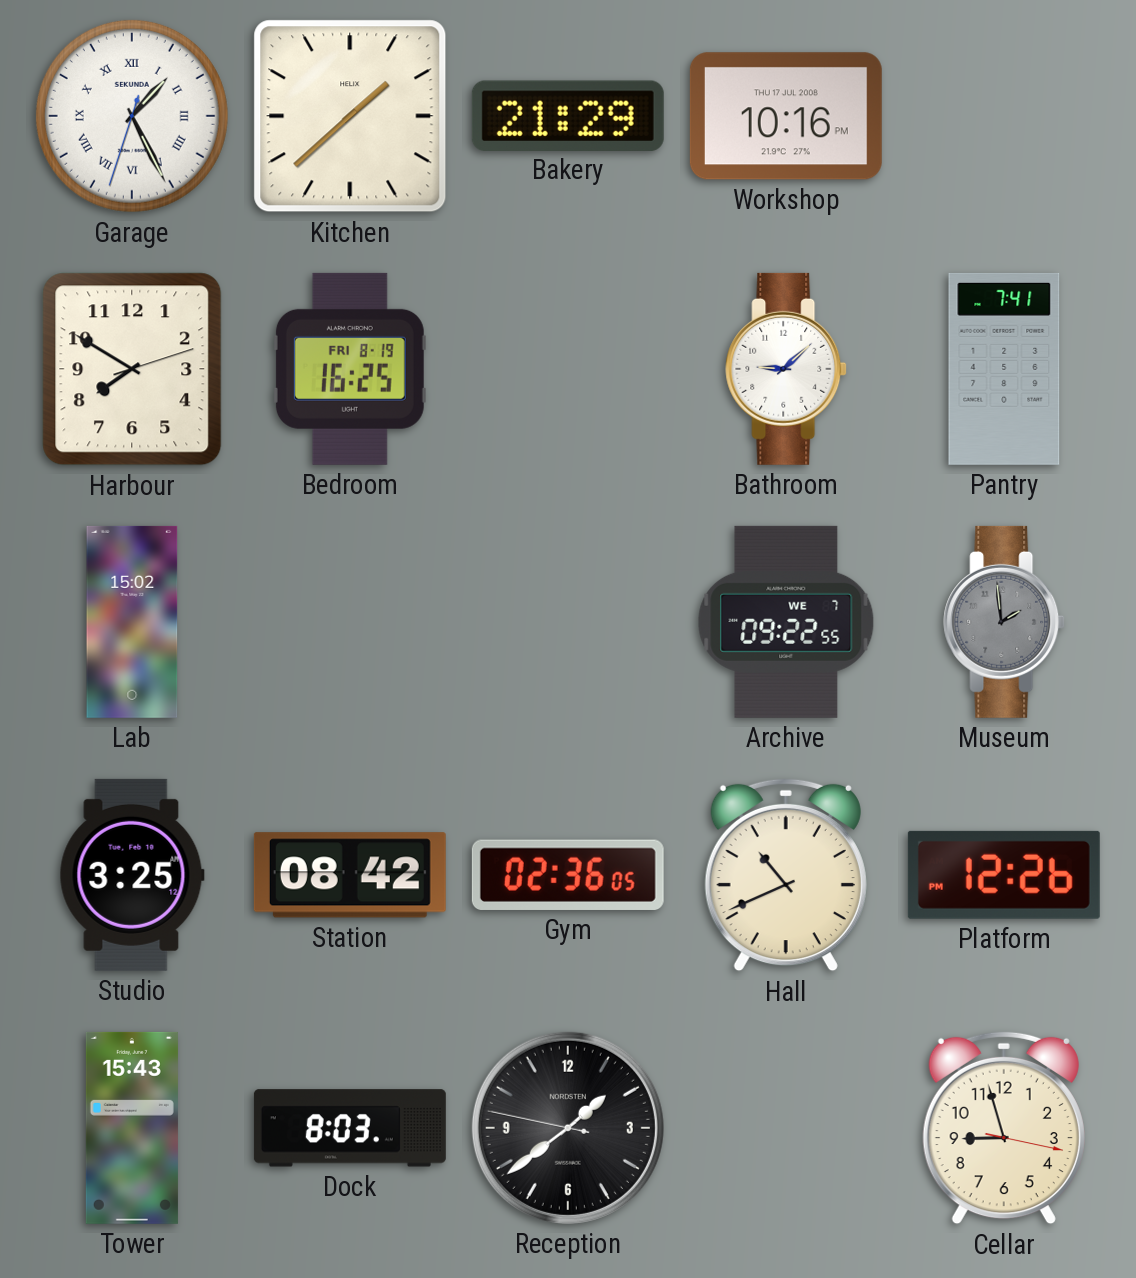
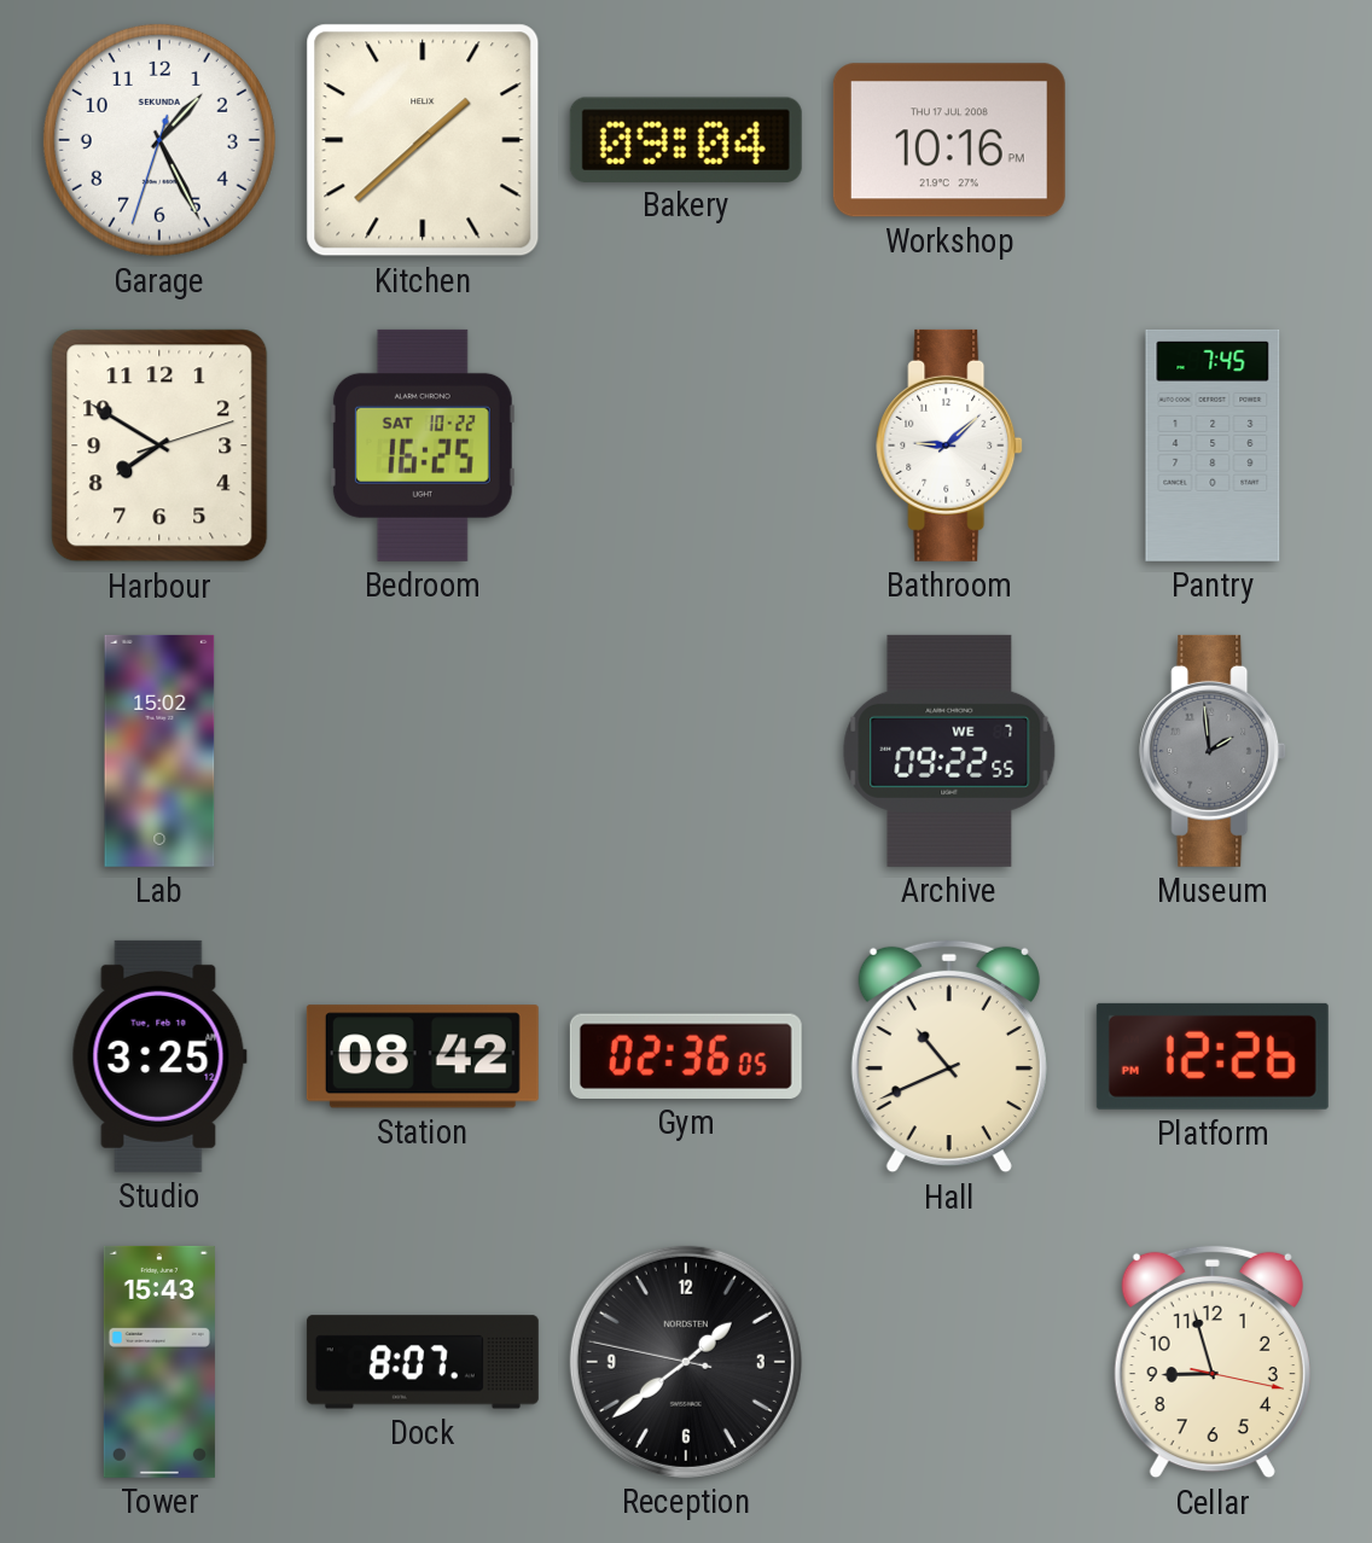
Garage numerals: Roman -> Arabic (159, 140)
Bakery: 21:29 -> 09:04 (686, 139)
Bedroom date: FRI 8-19 -> SAT 10-22 (423, 446)
Pantry: 7:41 -> 7:45 (1213, 446)
Dock: 8:03 -> 8:07 (423, 1362)
